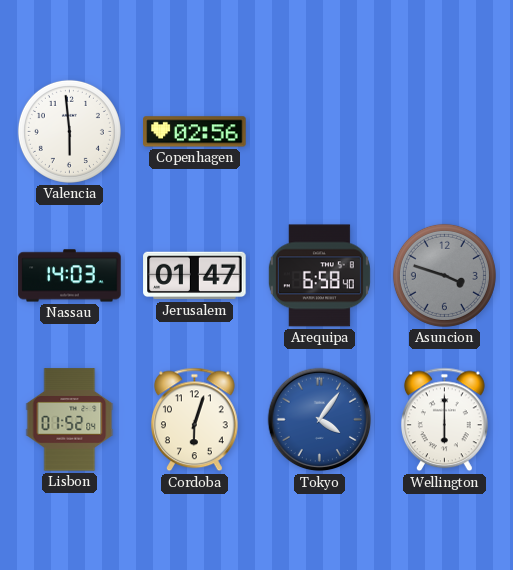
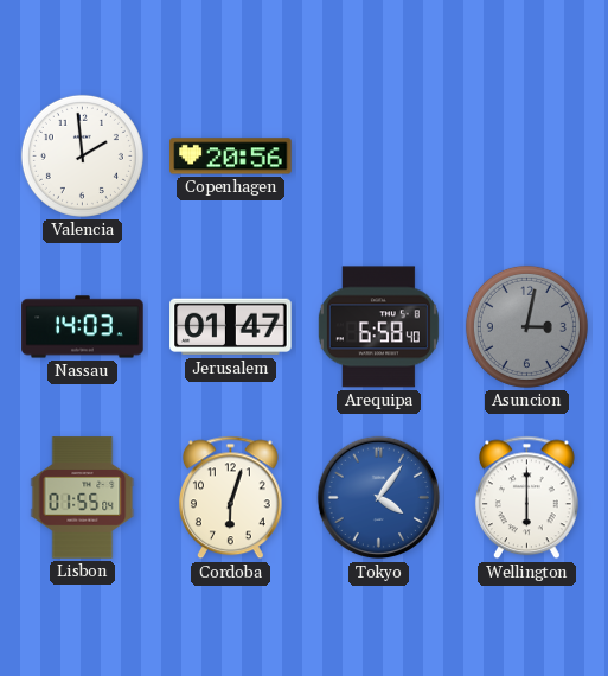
Valencia: 5:59 -> 1:59 (82, 155)
Copenhagen: 02:56 -> 20:56 (231, 157)
Asuncion: 3:48 -> 3:02 (526, 326)
Lisbon: 01:52 -> 01:55 (83, 498)
